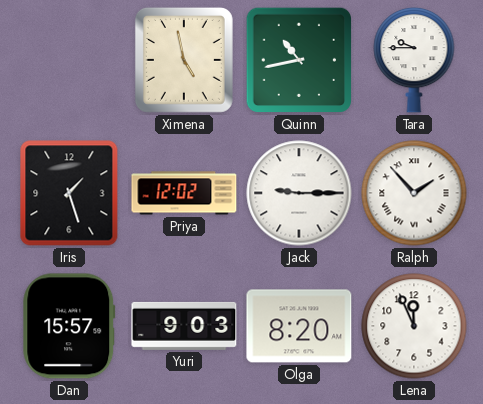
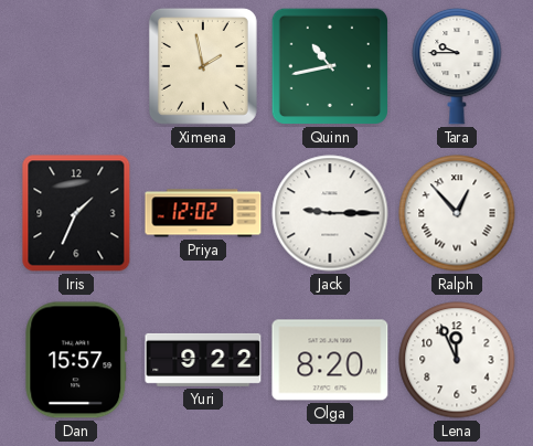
Ximena: 4:58 -> 1:58 (203, 66)
Iris: 1:27 -> 1:34 (76, 213)
Ralph: 1:53 -> 12:53 (457, 213)
Yuri: 9:03 -> 9:22 (203, 360)
